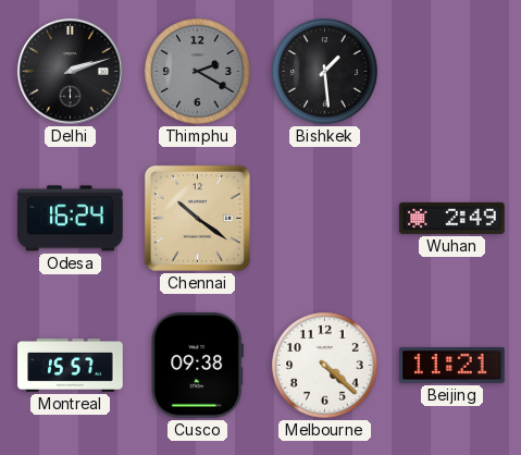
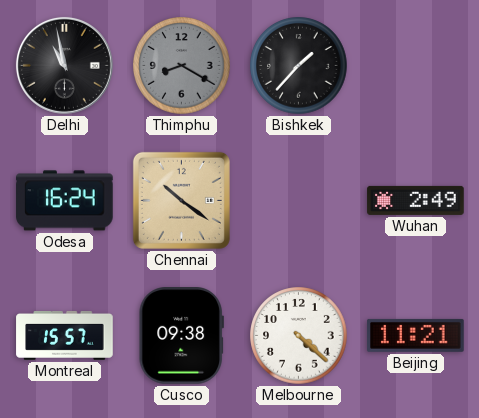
Delhi: 2:12 -> 10:58 (64, 65)
Thimphu: 2:20 -> 8:20 (182, 66)
Bishkek: 1:29 -> 1:37 (299, 66)
